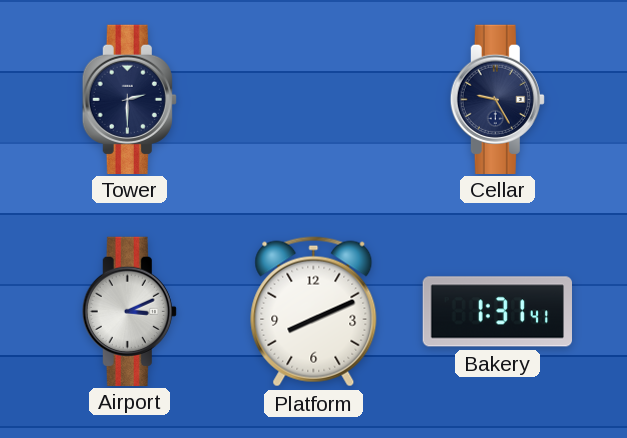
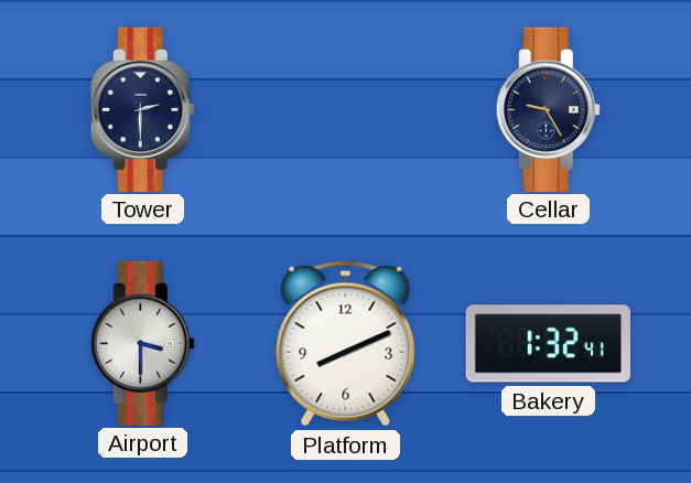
Airport: 3:11 -> 3:30 (142, 343)
Bakery: 1:31 -> 1:32 (548, 344)
